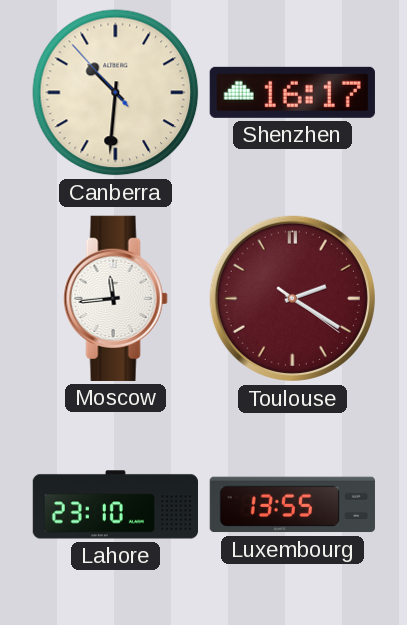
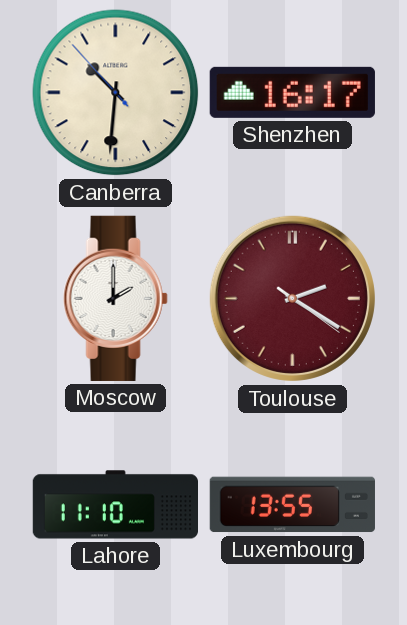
Moscow: 11:44 -> 2:00 (115, 298)
Lahore: 23:10 -> 11:10 (116, 505)
